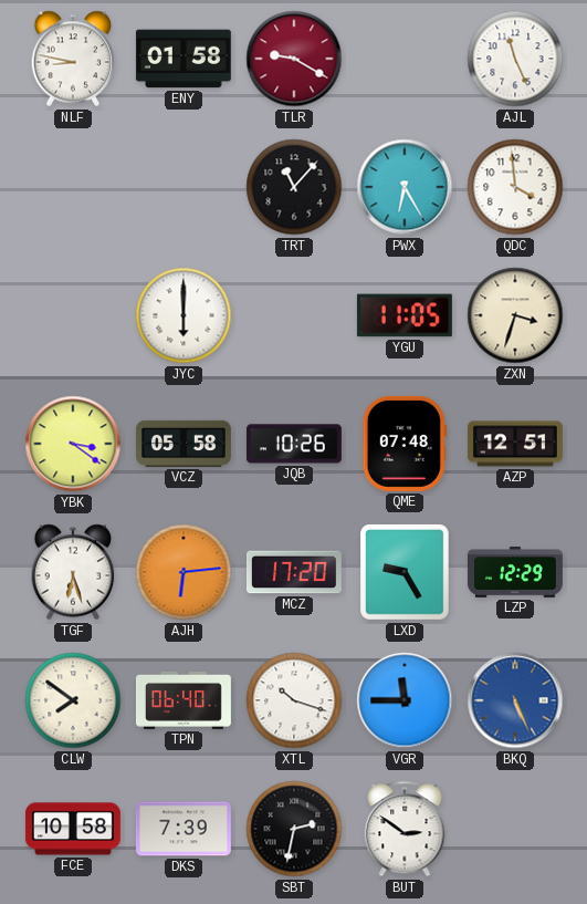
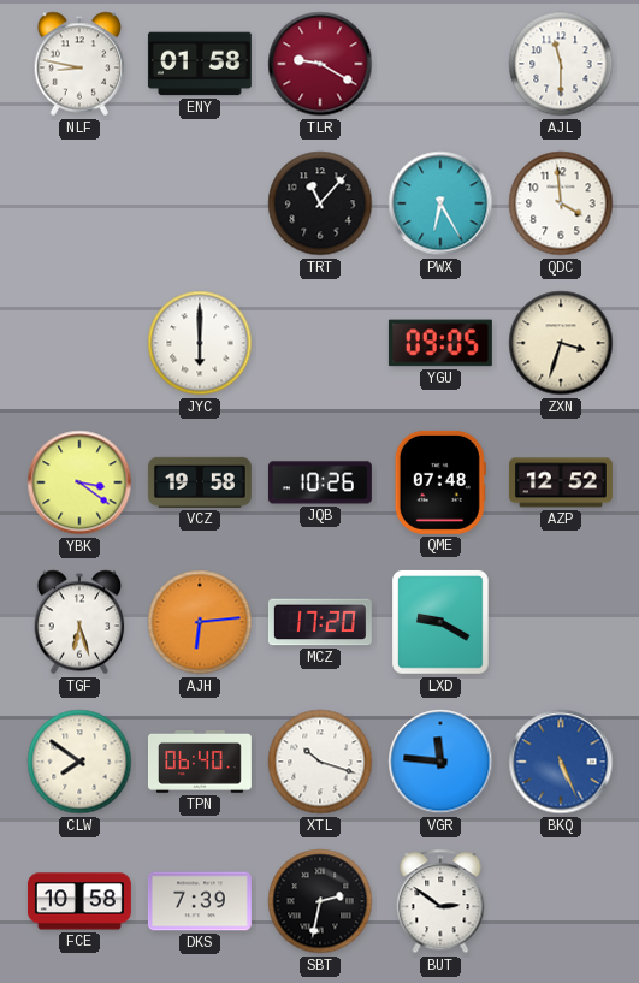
AJL: 11:26 -> 11:30 (561, 64)
YGU: 11:05 -> 09:05 (440, 343)
VCZ: 05:58 -> 19:58 (200, 482)
AZP: 12:51 -> 12:52 (561, 482)
LXD: 9:25 -> 9:20 (442, 623)
LZP: 12:29 -> none (515, 573)
VGR: 11:45 -> 11:46 (440, 762)
